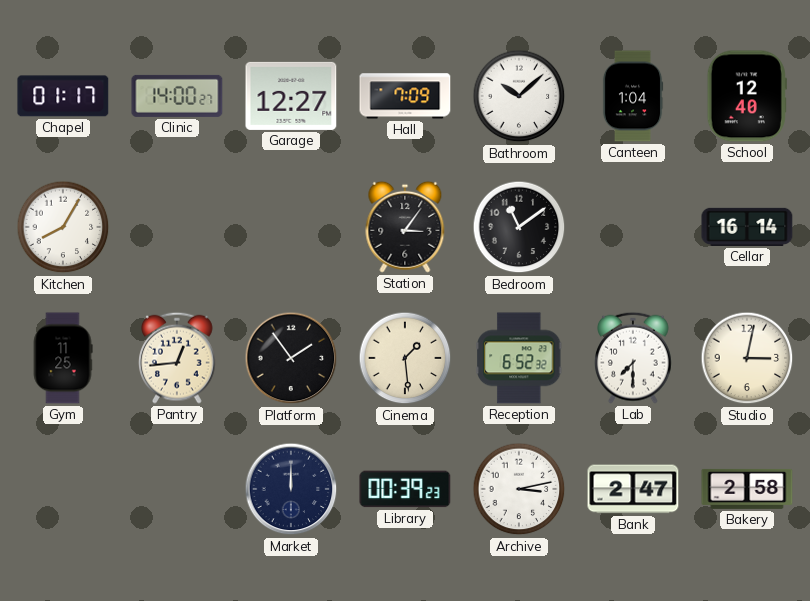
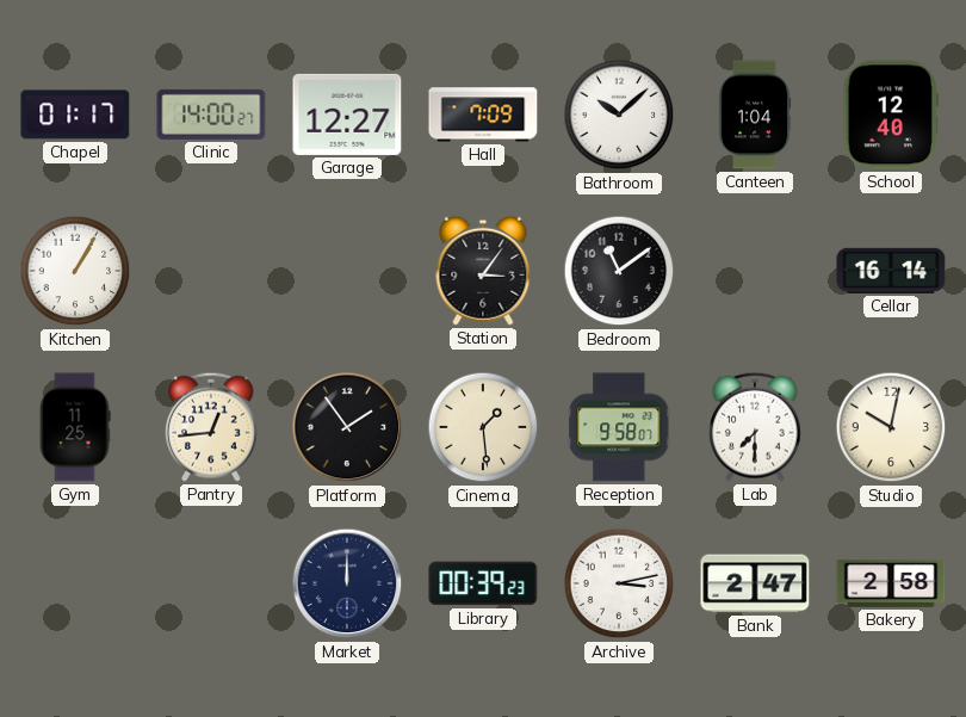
Kitchen: 8:05 -> 1:05 (75, 271)
Reception: 6:52 -> 9:58 (619, 427)
Studio: 3:02 -> 10:02 (891, 427)
